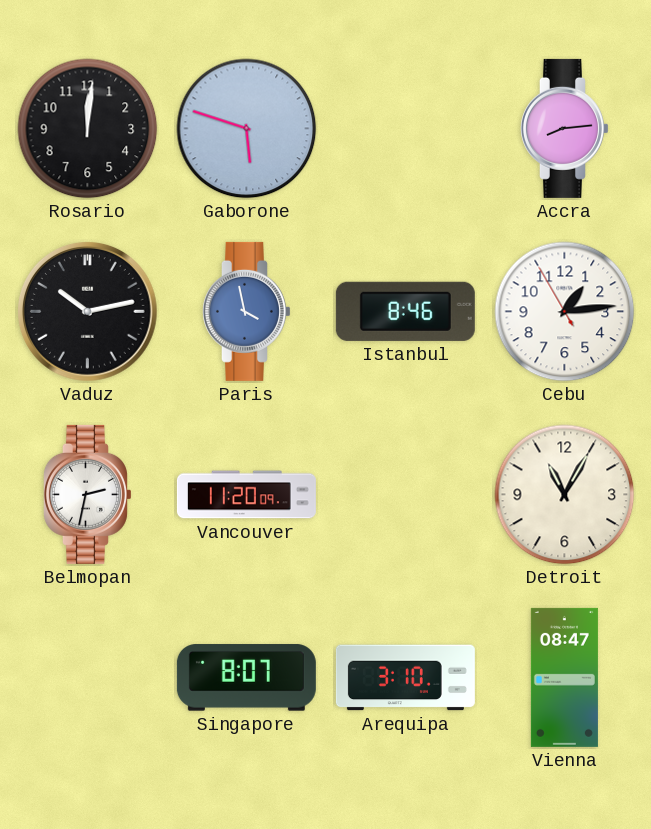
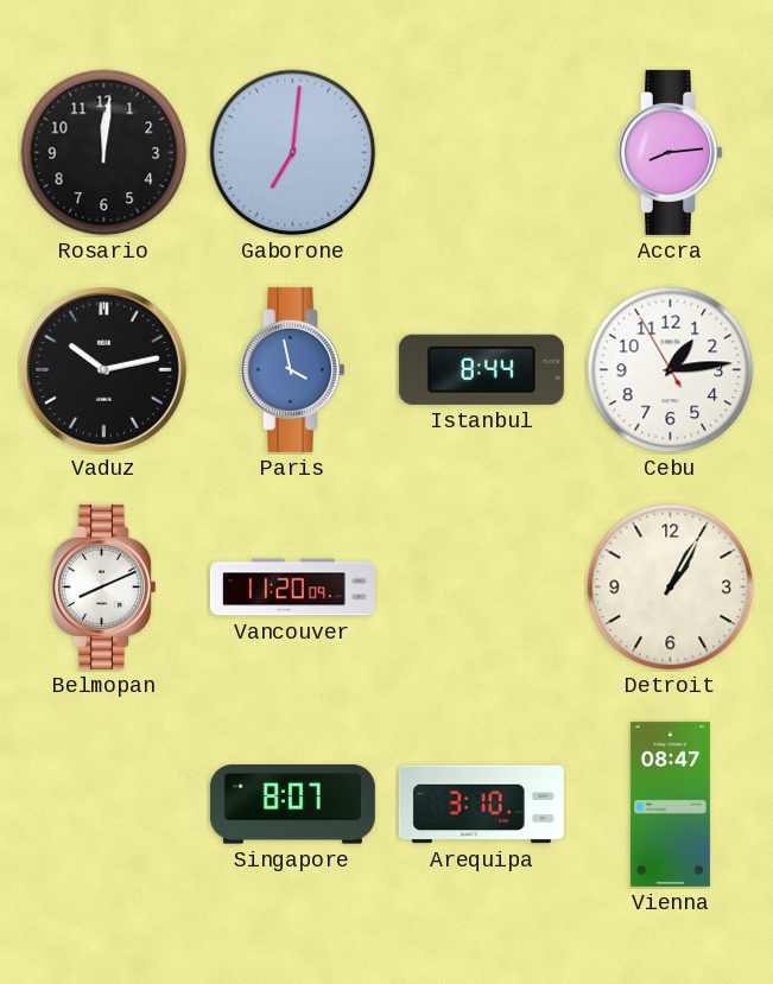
Gaborone: 5:48 -> 7:01 (293, 153)
Istanbul: 8:46 -> 8:44 (481, 369)
Belmopan: 2:32 -> 8:11 (103, 586)
Detroit: 11:05 -> 1:05 (671, 588)
